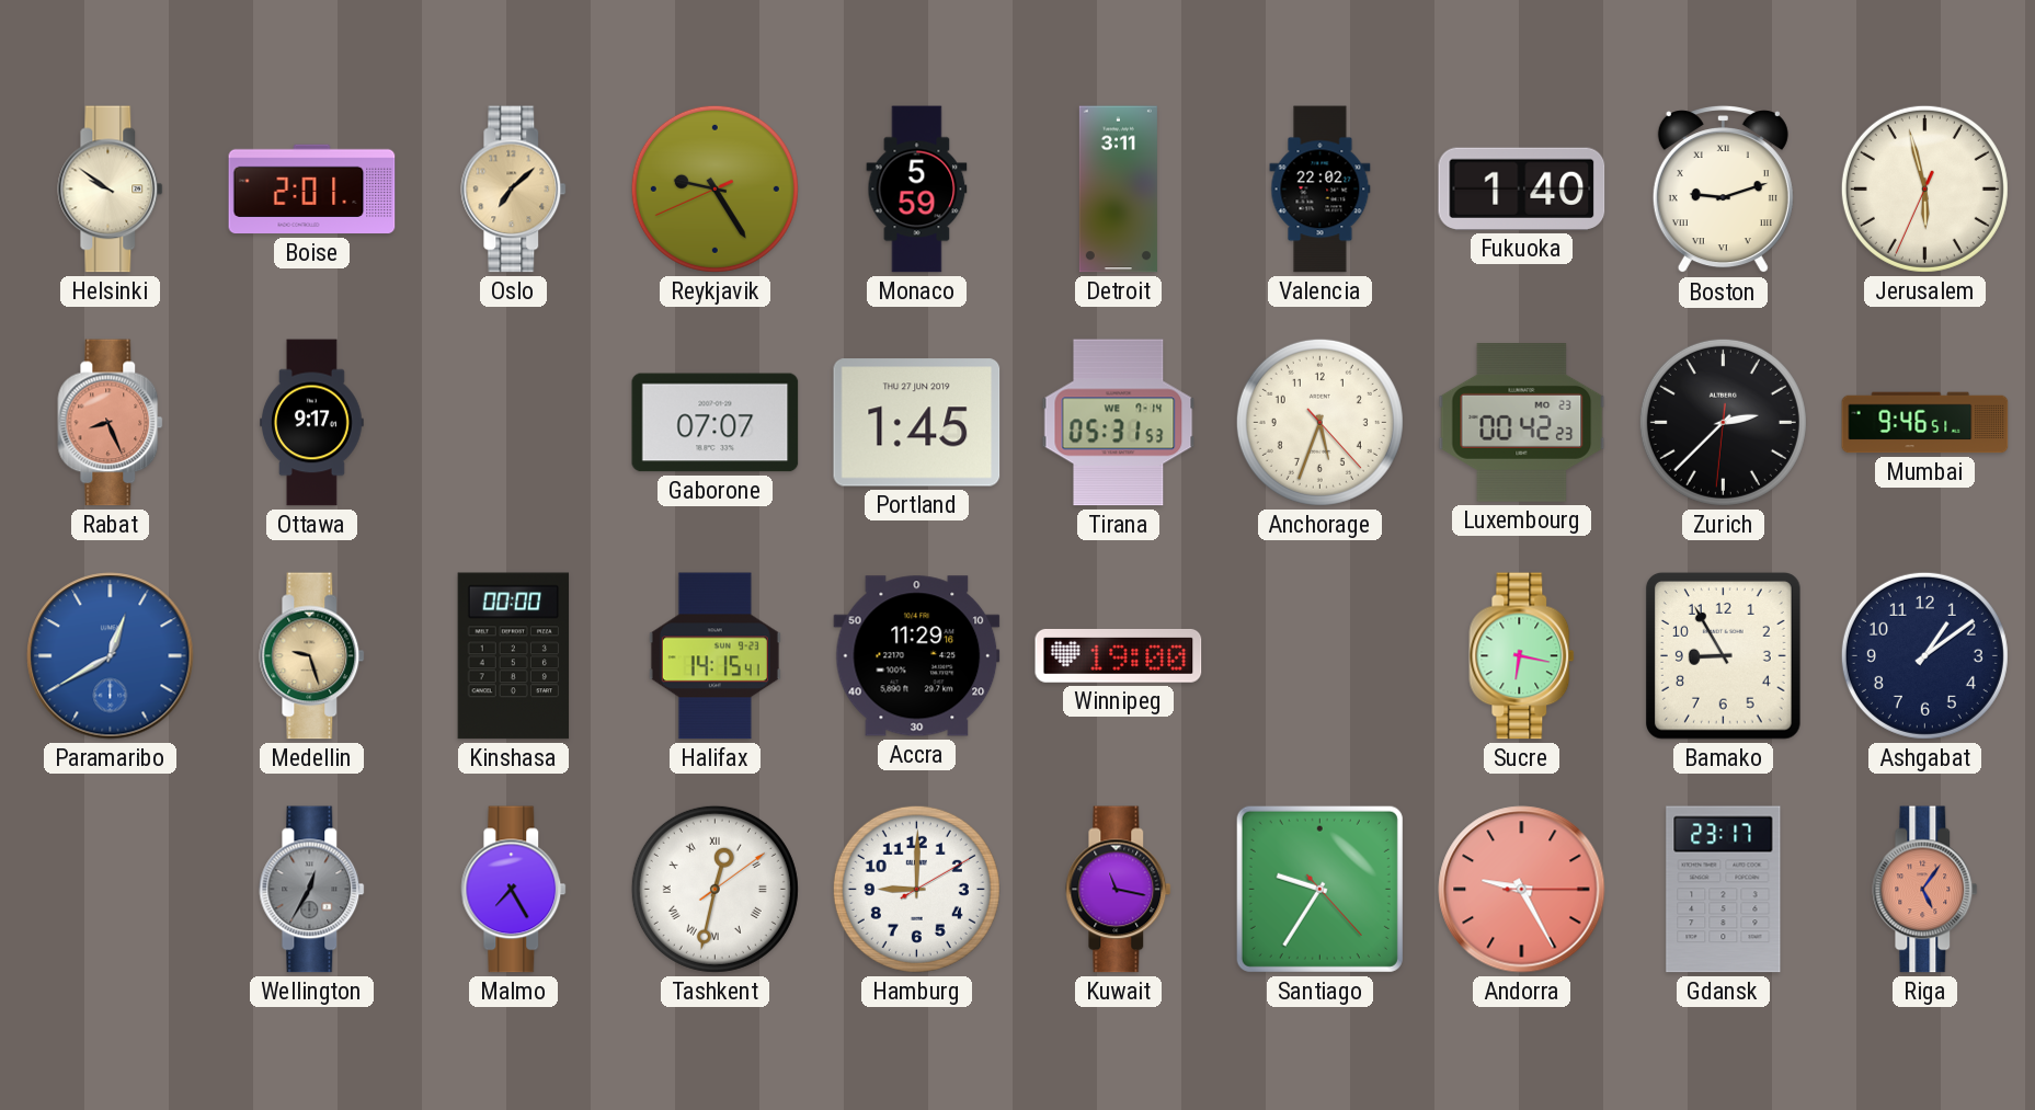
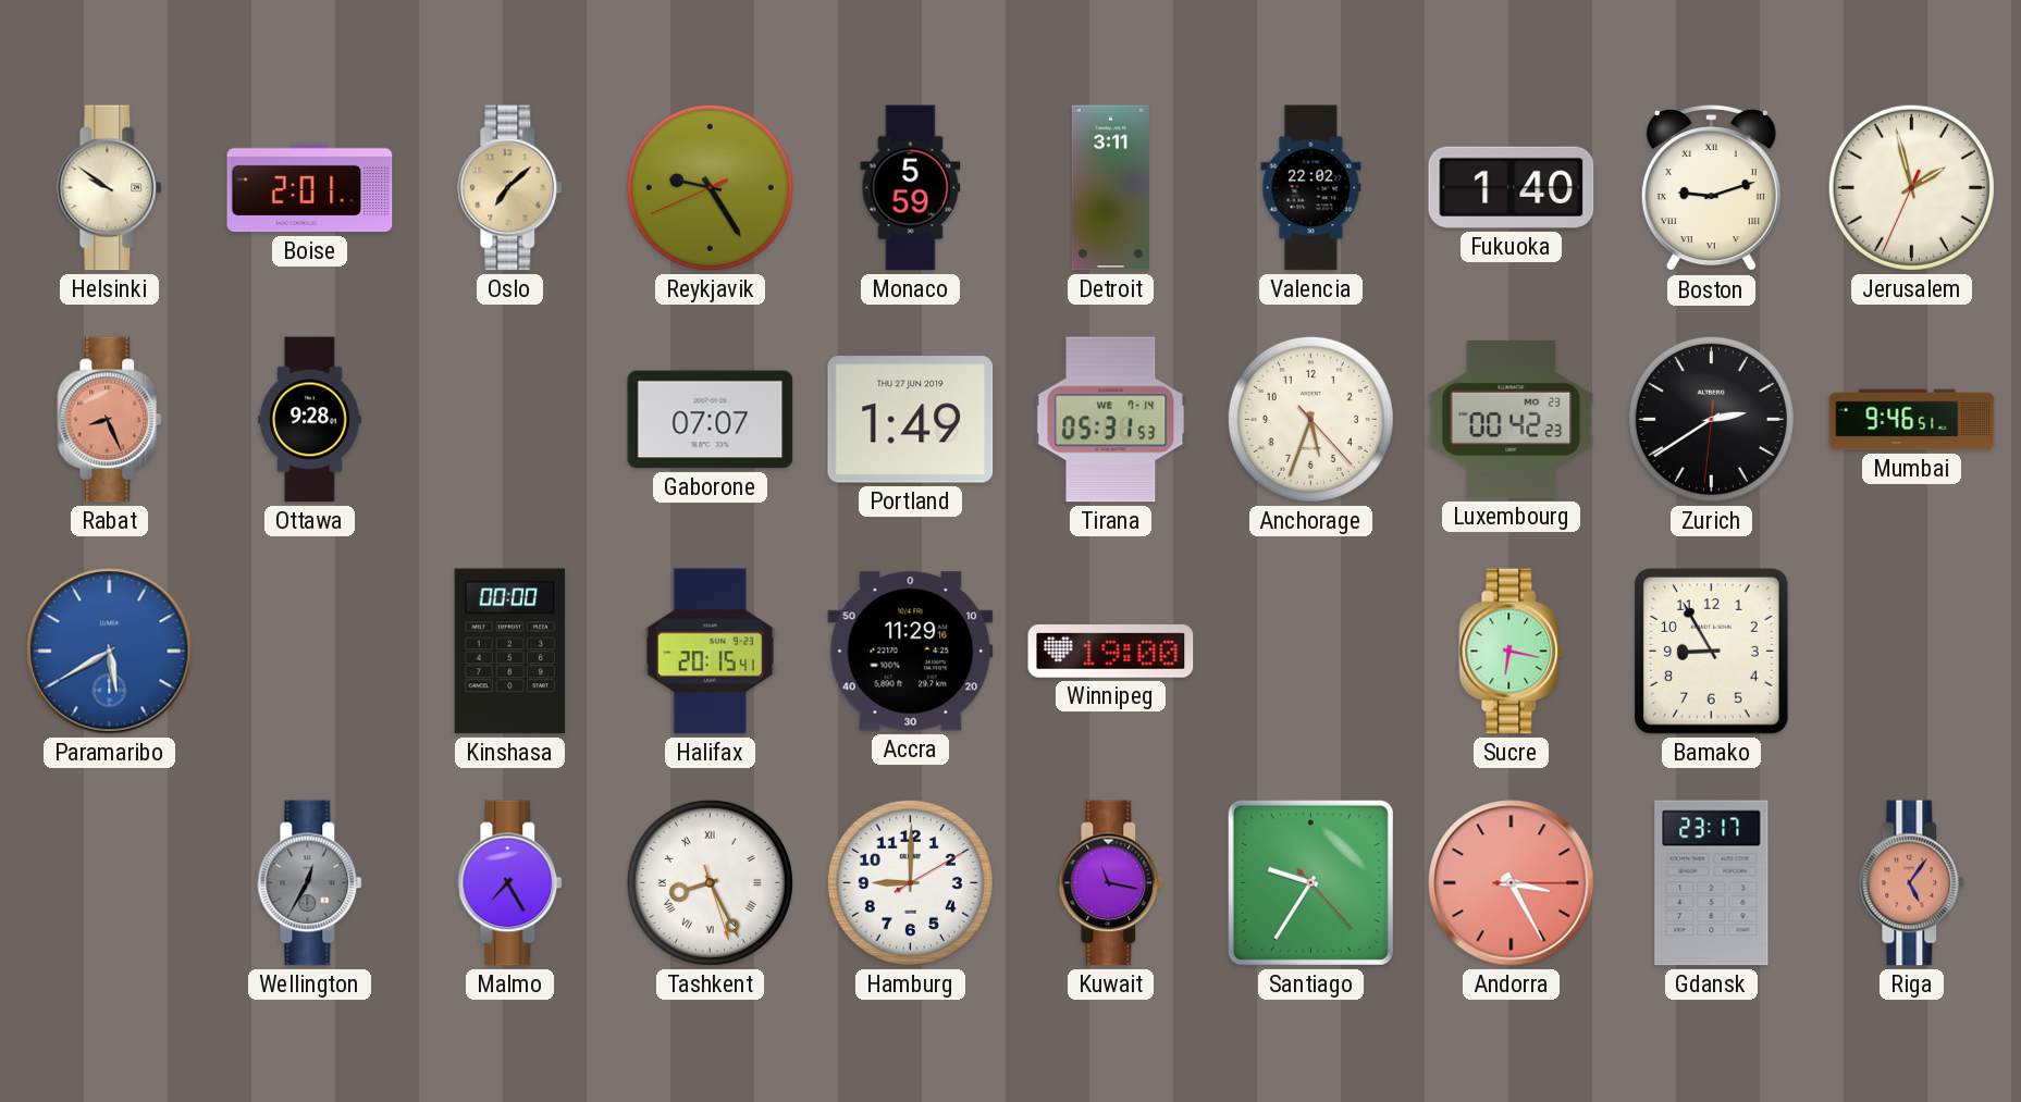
Jerusalem: 5:57 -> 1:57 (1911, 187)
Ottawa: 9:17 -> 9:28 (310, 420)
Portland: 1:45 -> 1:49 (911, 420)
Zurich: 2:37 -> 2:39 (1711, 419)
Paramaribo: 12:40 -> 5:40 (110, 652)
Medellin: 9:27 -> none (312, 656)
Halifax: 14:15 -> 20:15 (710, 652)
Ashgabat: 1:09 -> none (1924, 655)
Tashkent: 12:32 -> 8:25 (710, 882)
Andorra: 9:25 -> 3:25 (1512, 883)
